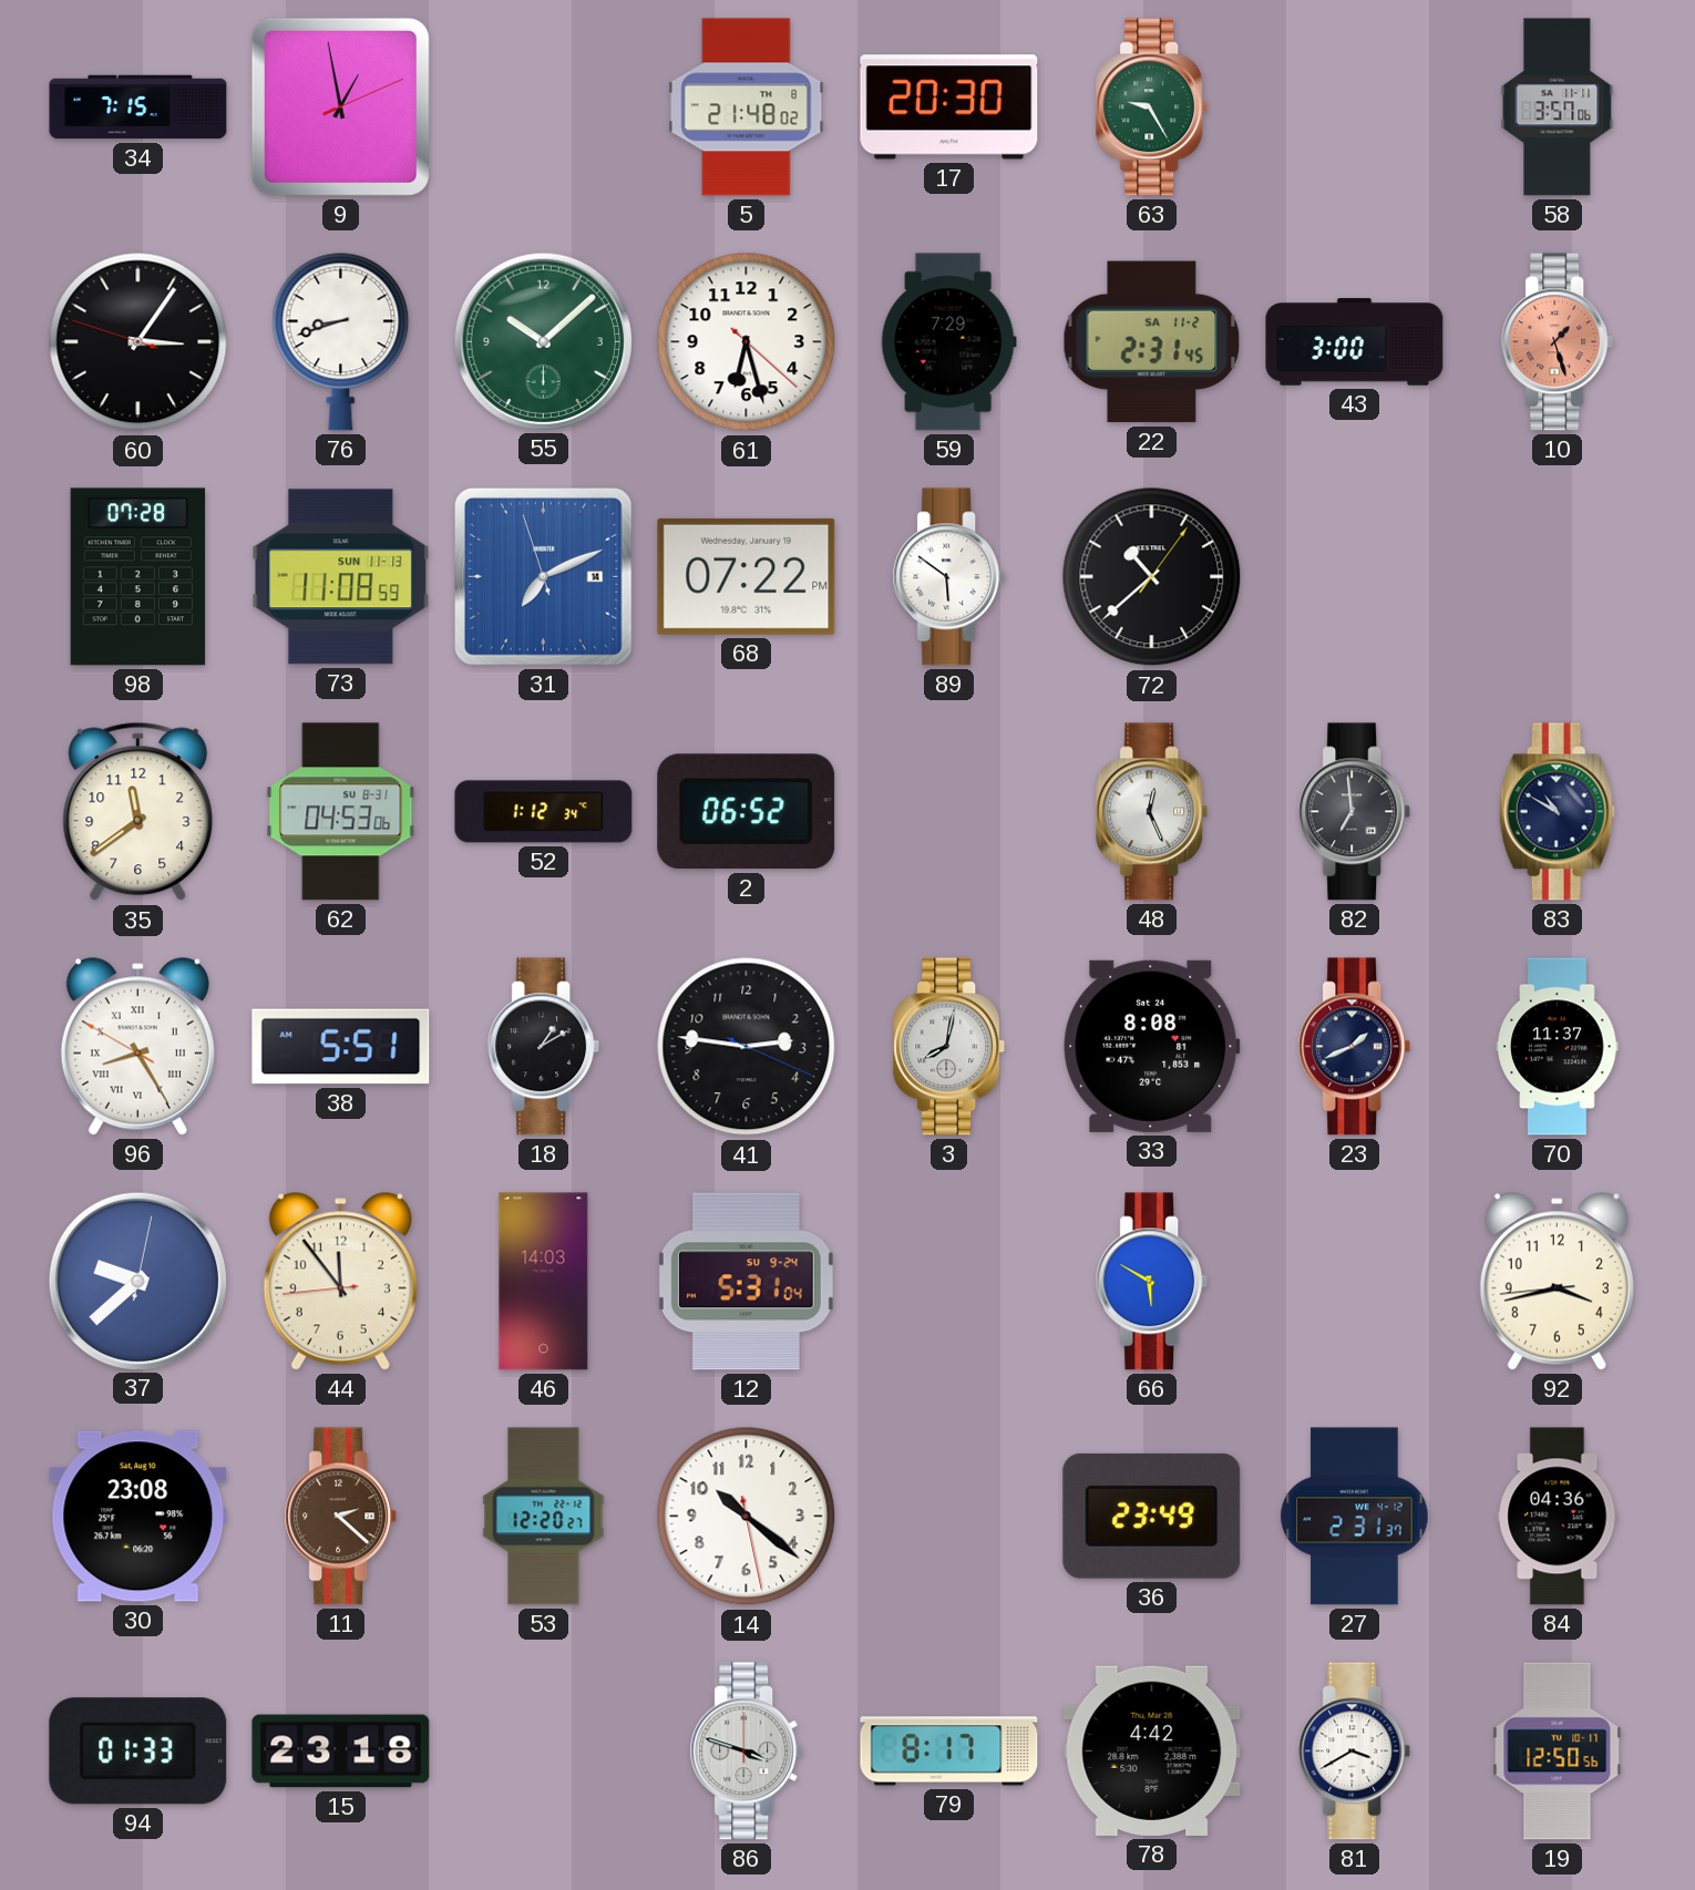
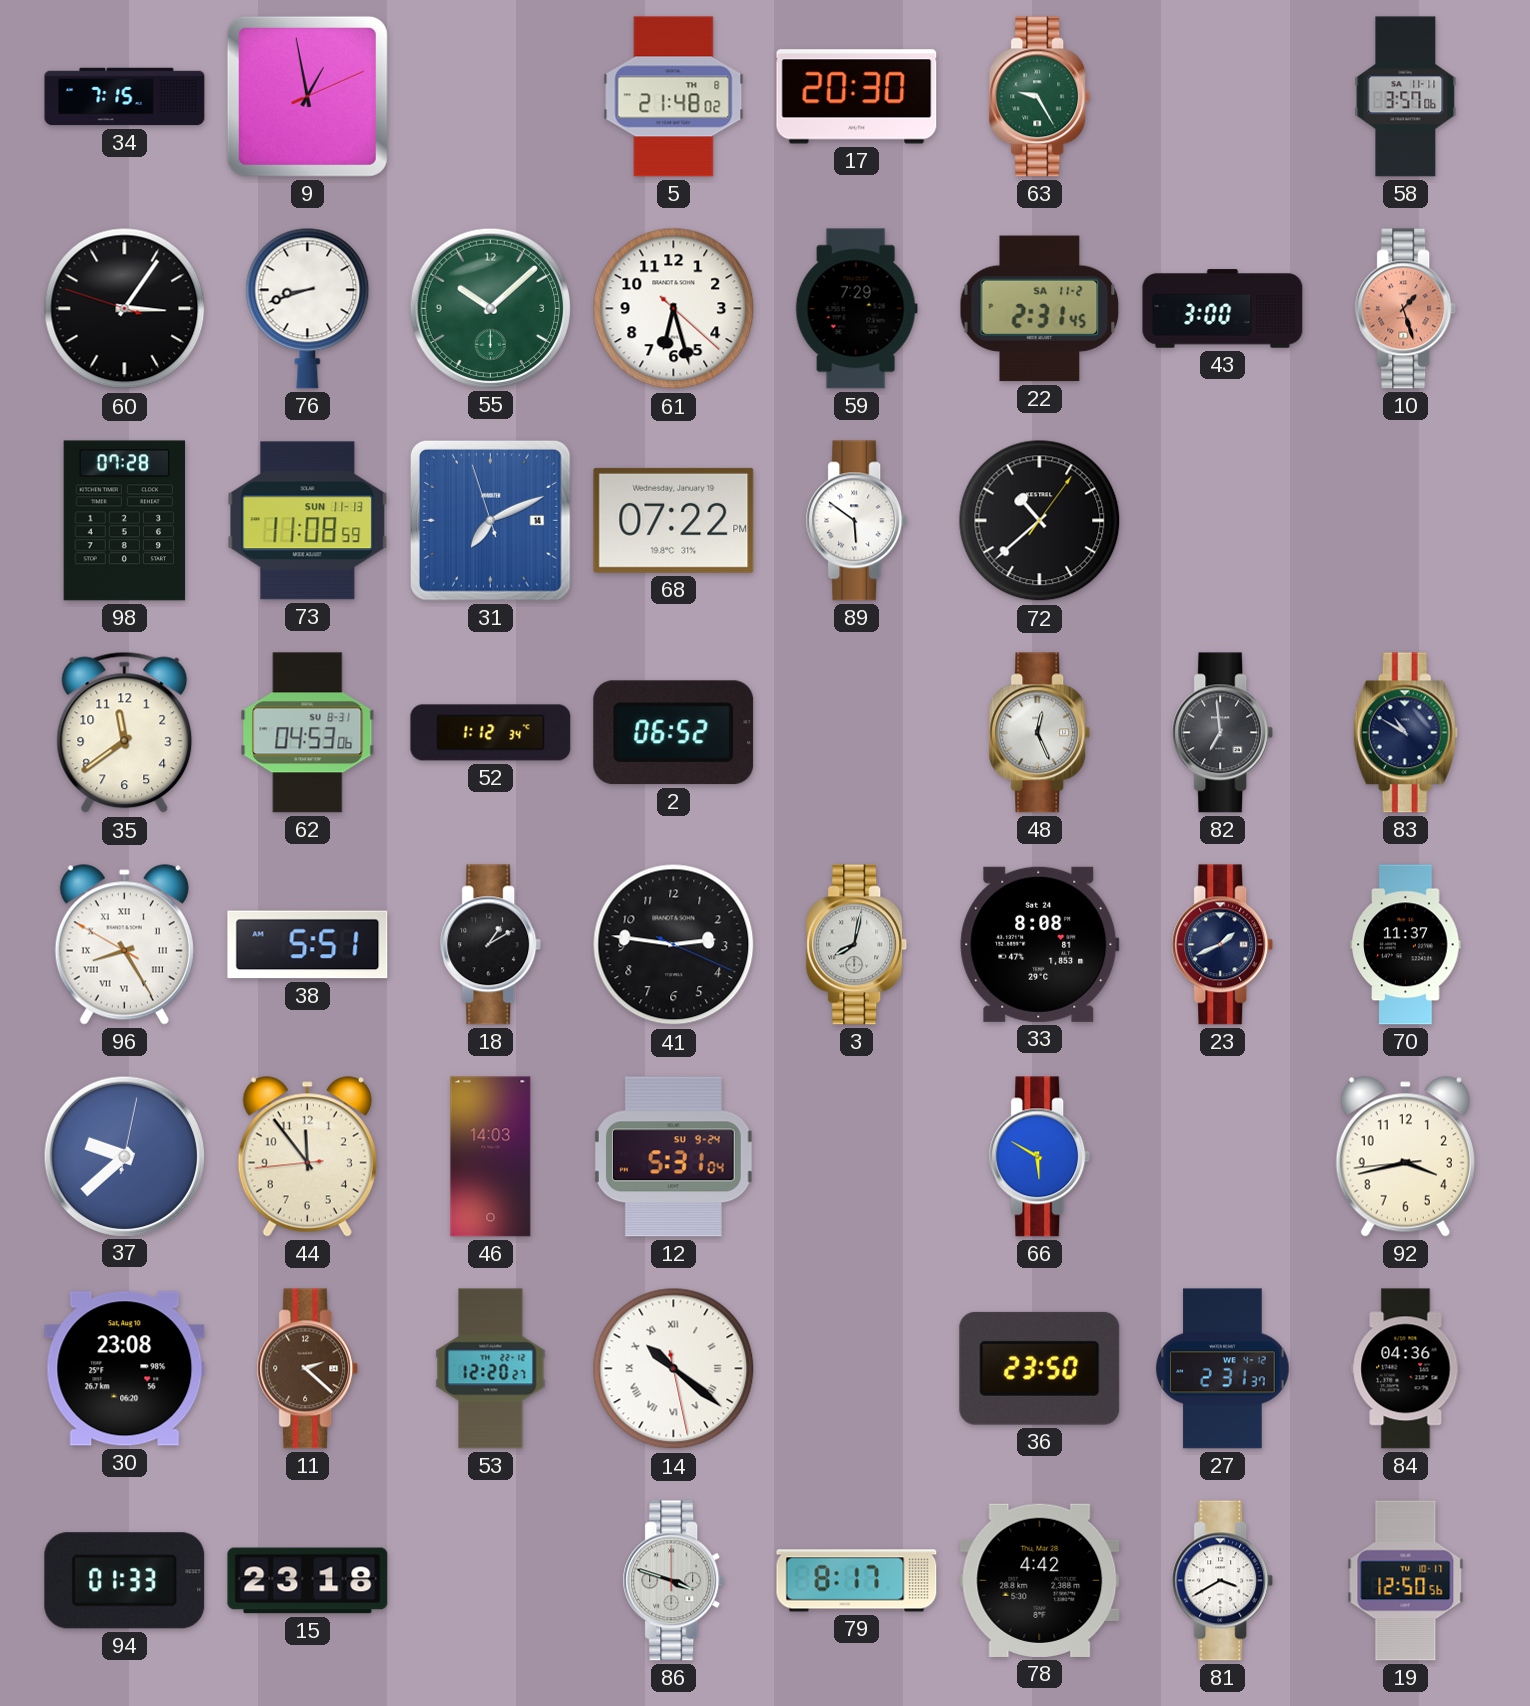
14 numerals: Arabic -> Roman (674, 1369)
36: 23:49 -> 23:50 (1040, 1368)
